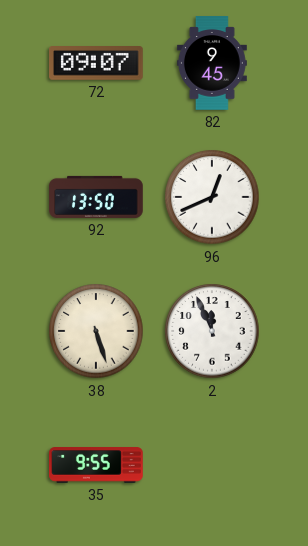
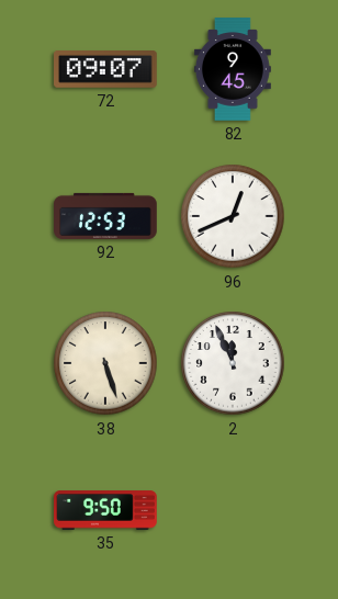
92: 13:50 -> 12:53 (105, 216)
35: 9:55 -> 9:50 (105, 510)
